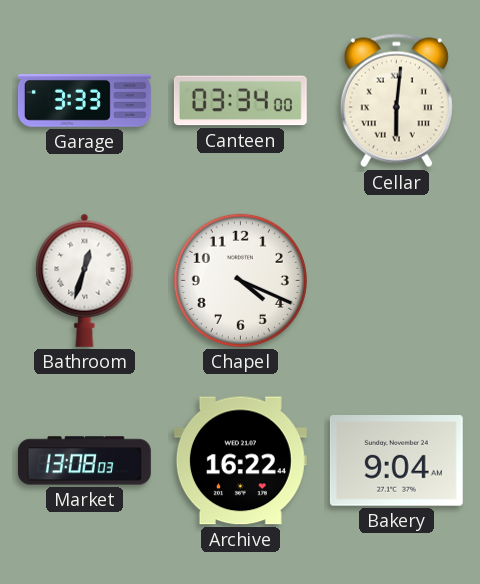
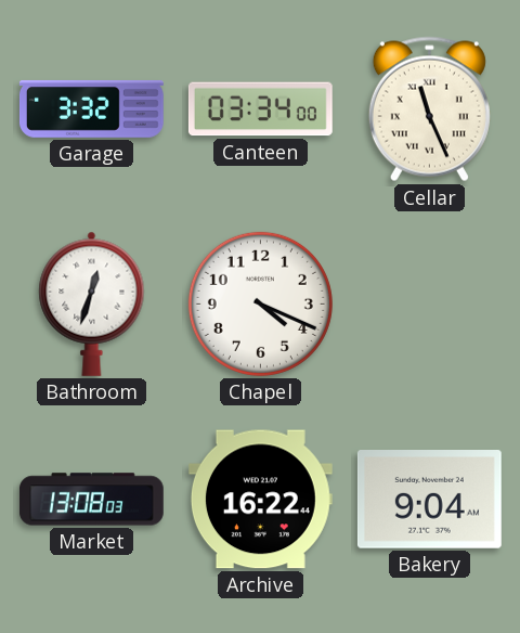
Garage: 3:33 -> 3:32 (91, 108)
Cellar: 6:01 -> 11:26 (429, 109)
